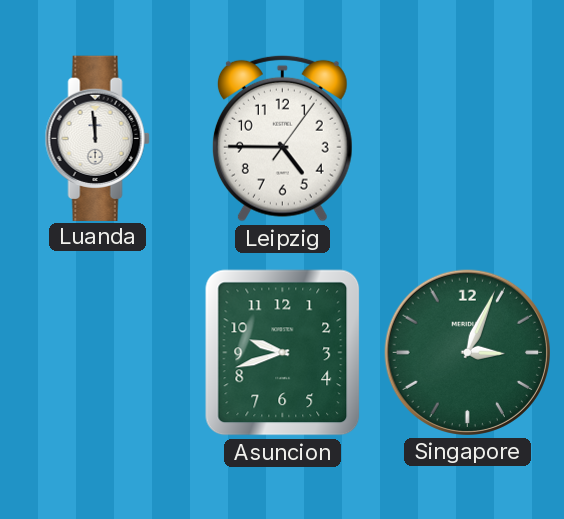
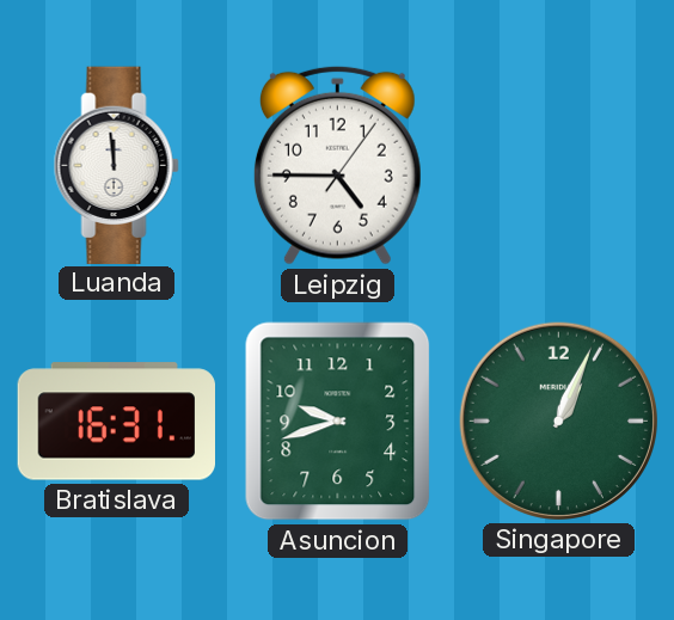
Bratislava: none -> 16:31 (116, 422)
Singapore: 3:04 -> 1:04 (558, 421)
